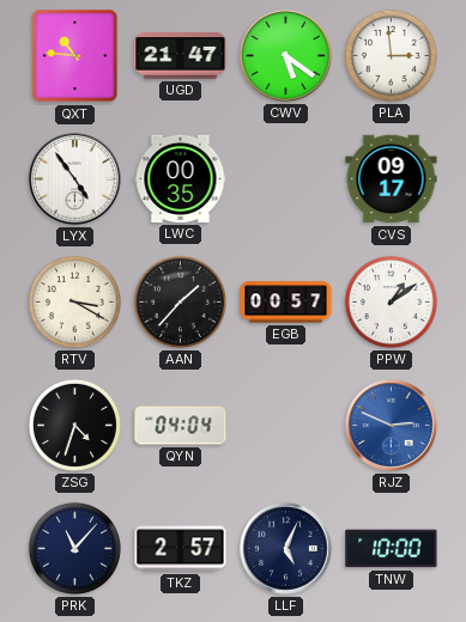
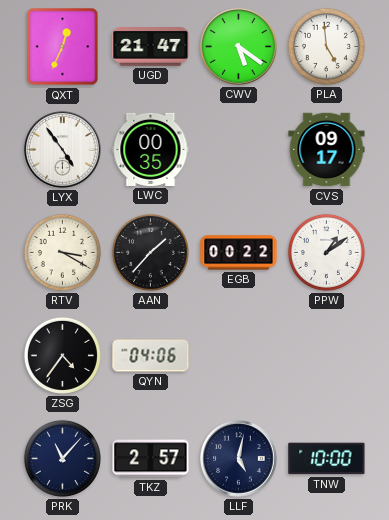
QXT: 10:46 -> 12:34 (63, 47)
PLA: 2:59 -> 4:59 (326, 46)
EGB: 00:57 -> 00:22 (239, 253)
ZSG: 4:33 -> 4:36 (62, 355)
QYN: 04:04 -> 04:06 (151, 356)
RJZ: 2:49 -> none (392, 426)
LLF: 5:04 -> 5:02 (239, 459)
